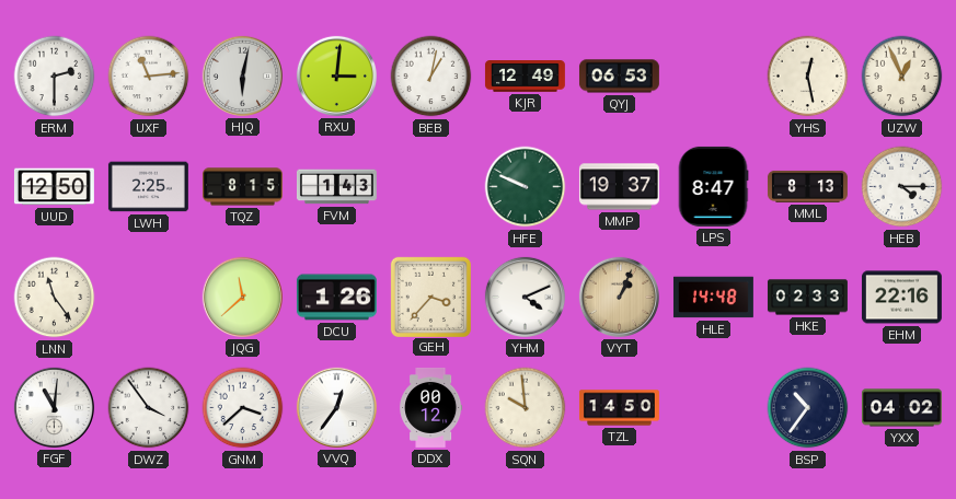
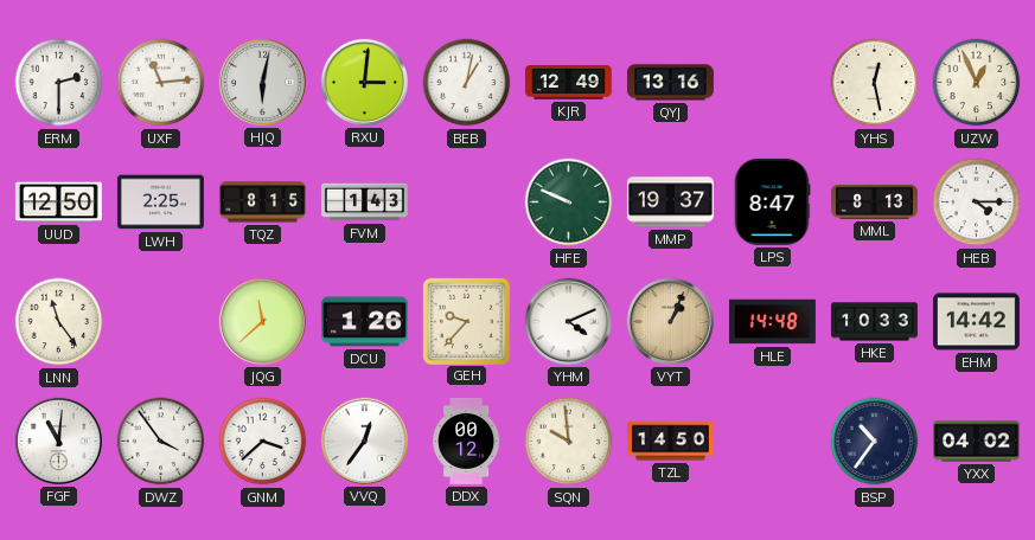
QYJ: 06:53 -> 13:16 (670, 83)
GEH: 3:37 -> 9:37 (466, 321)
HKE: 02:33 -> 10:33 (874, 322)
EHM: 22:16 -> 14:42 (976, 322)
